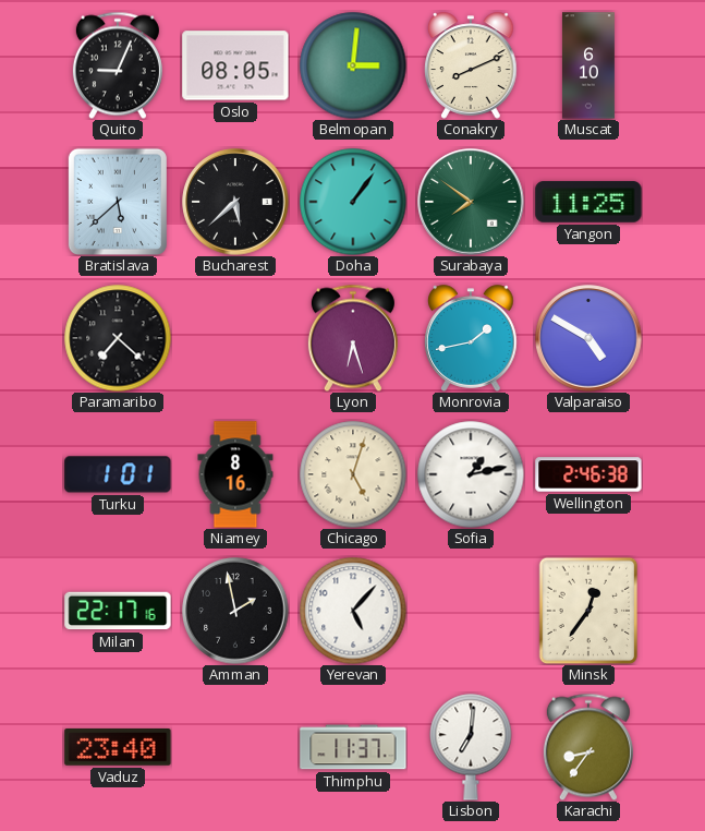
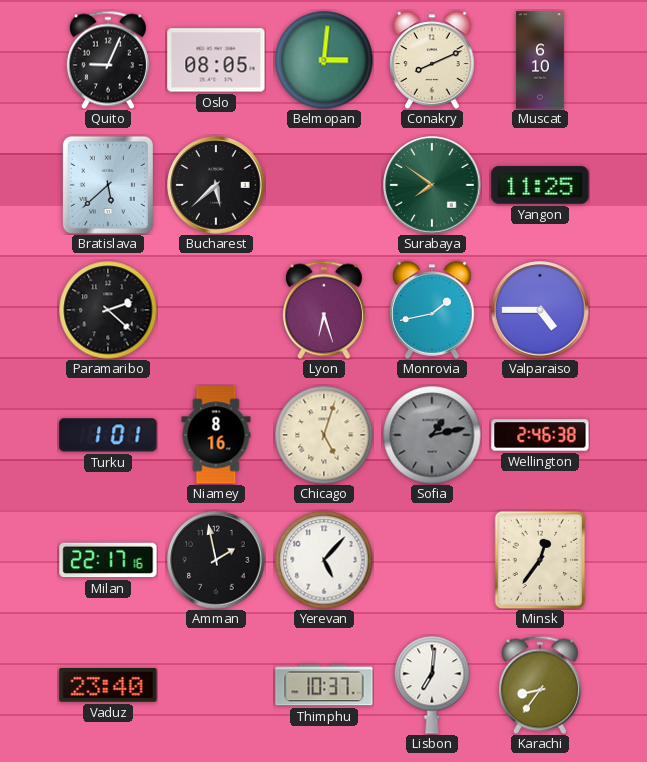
Doha: 1:06 -> none (353, 202)
Paramaribo: 7:22 -> 2:22 (108, 310)
Valparaiso: 4:50 -> 4:45 (540, 310)
Sofia dial: white -> grey (432, 435)
Thimphu: 11:37 -> 10:37 (324, 685)
